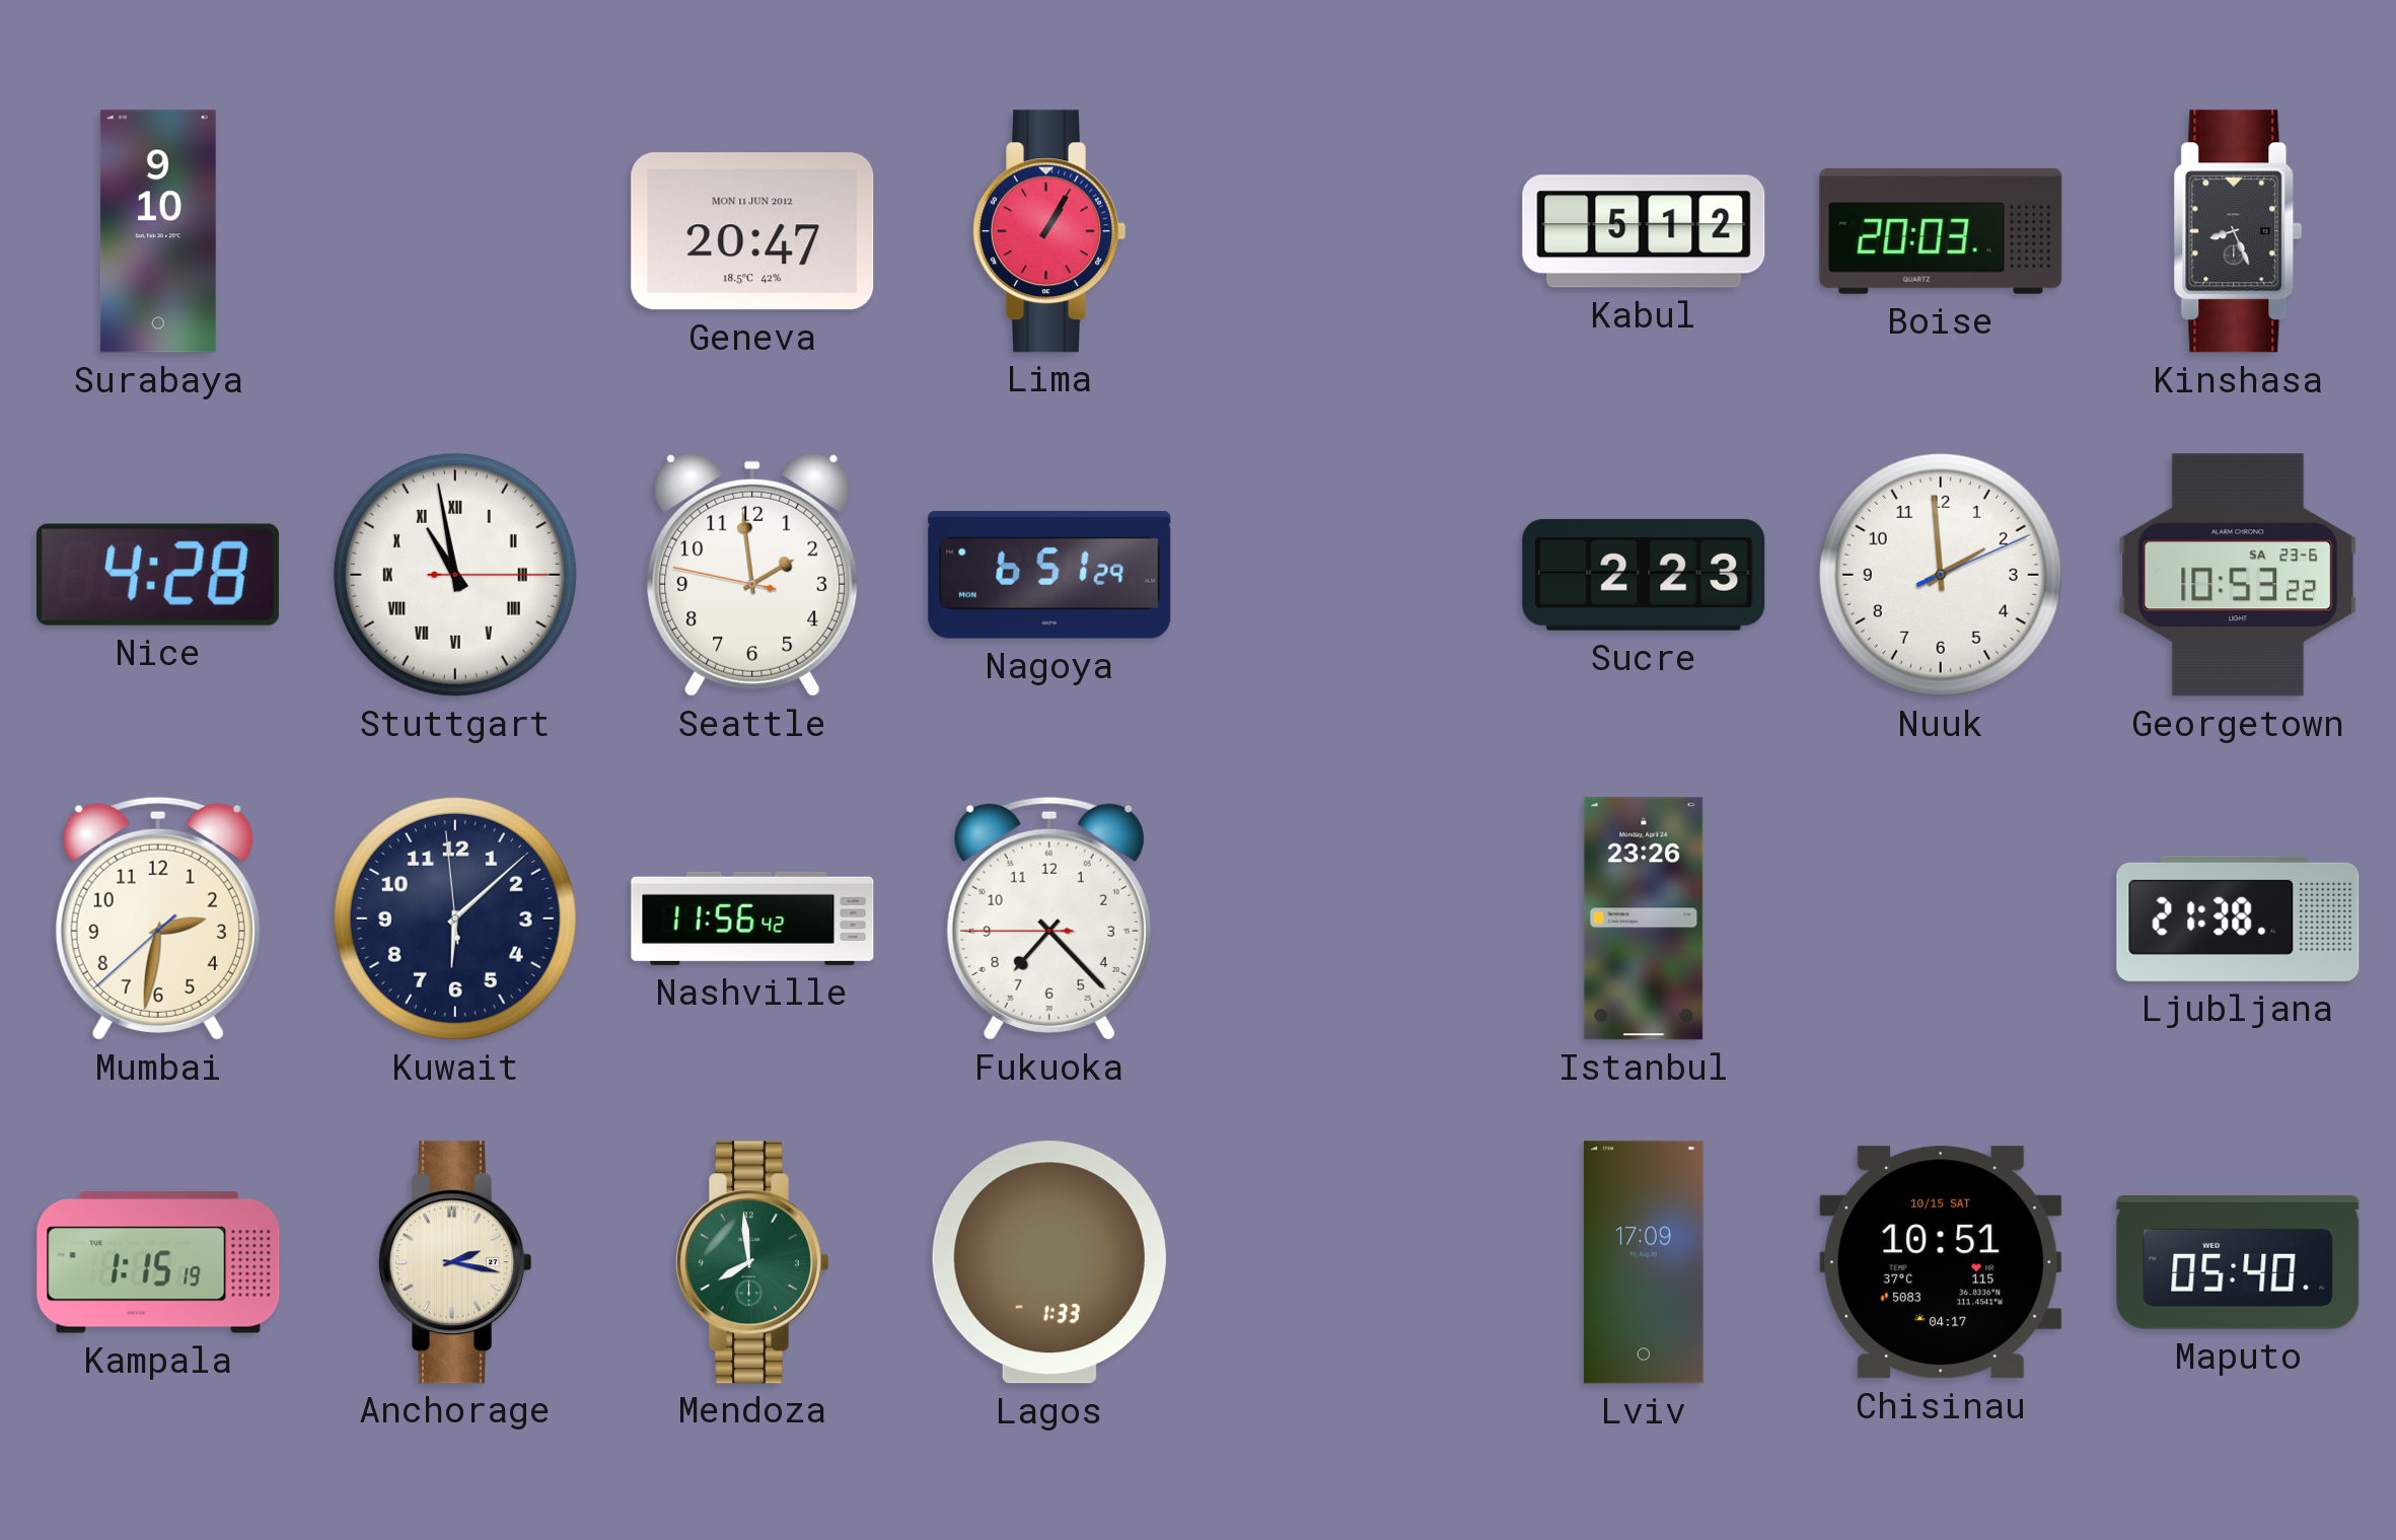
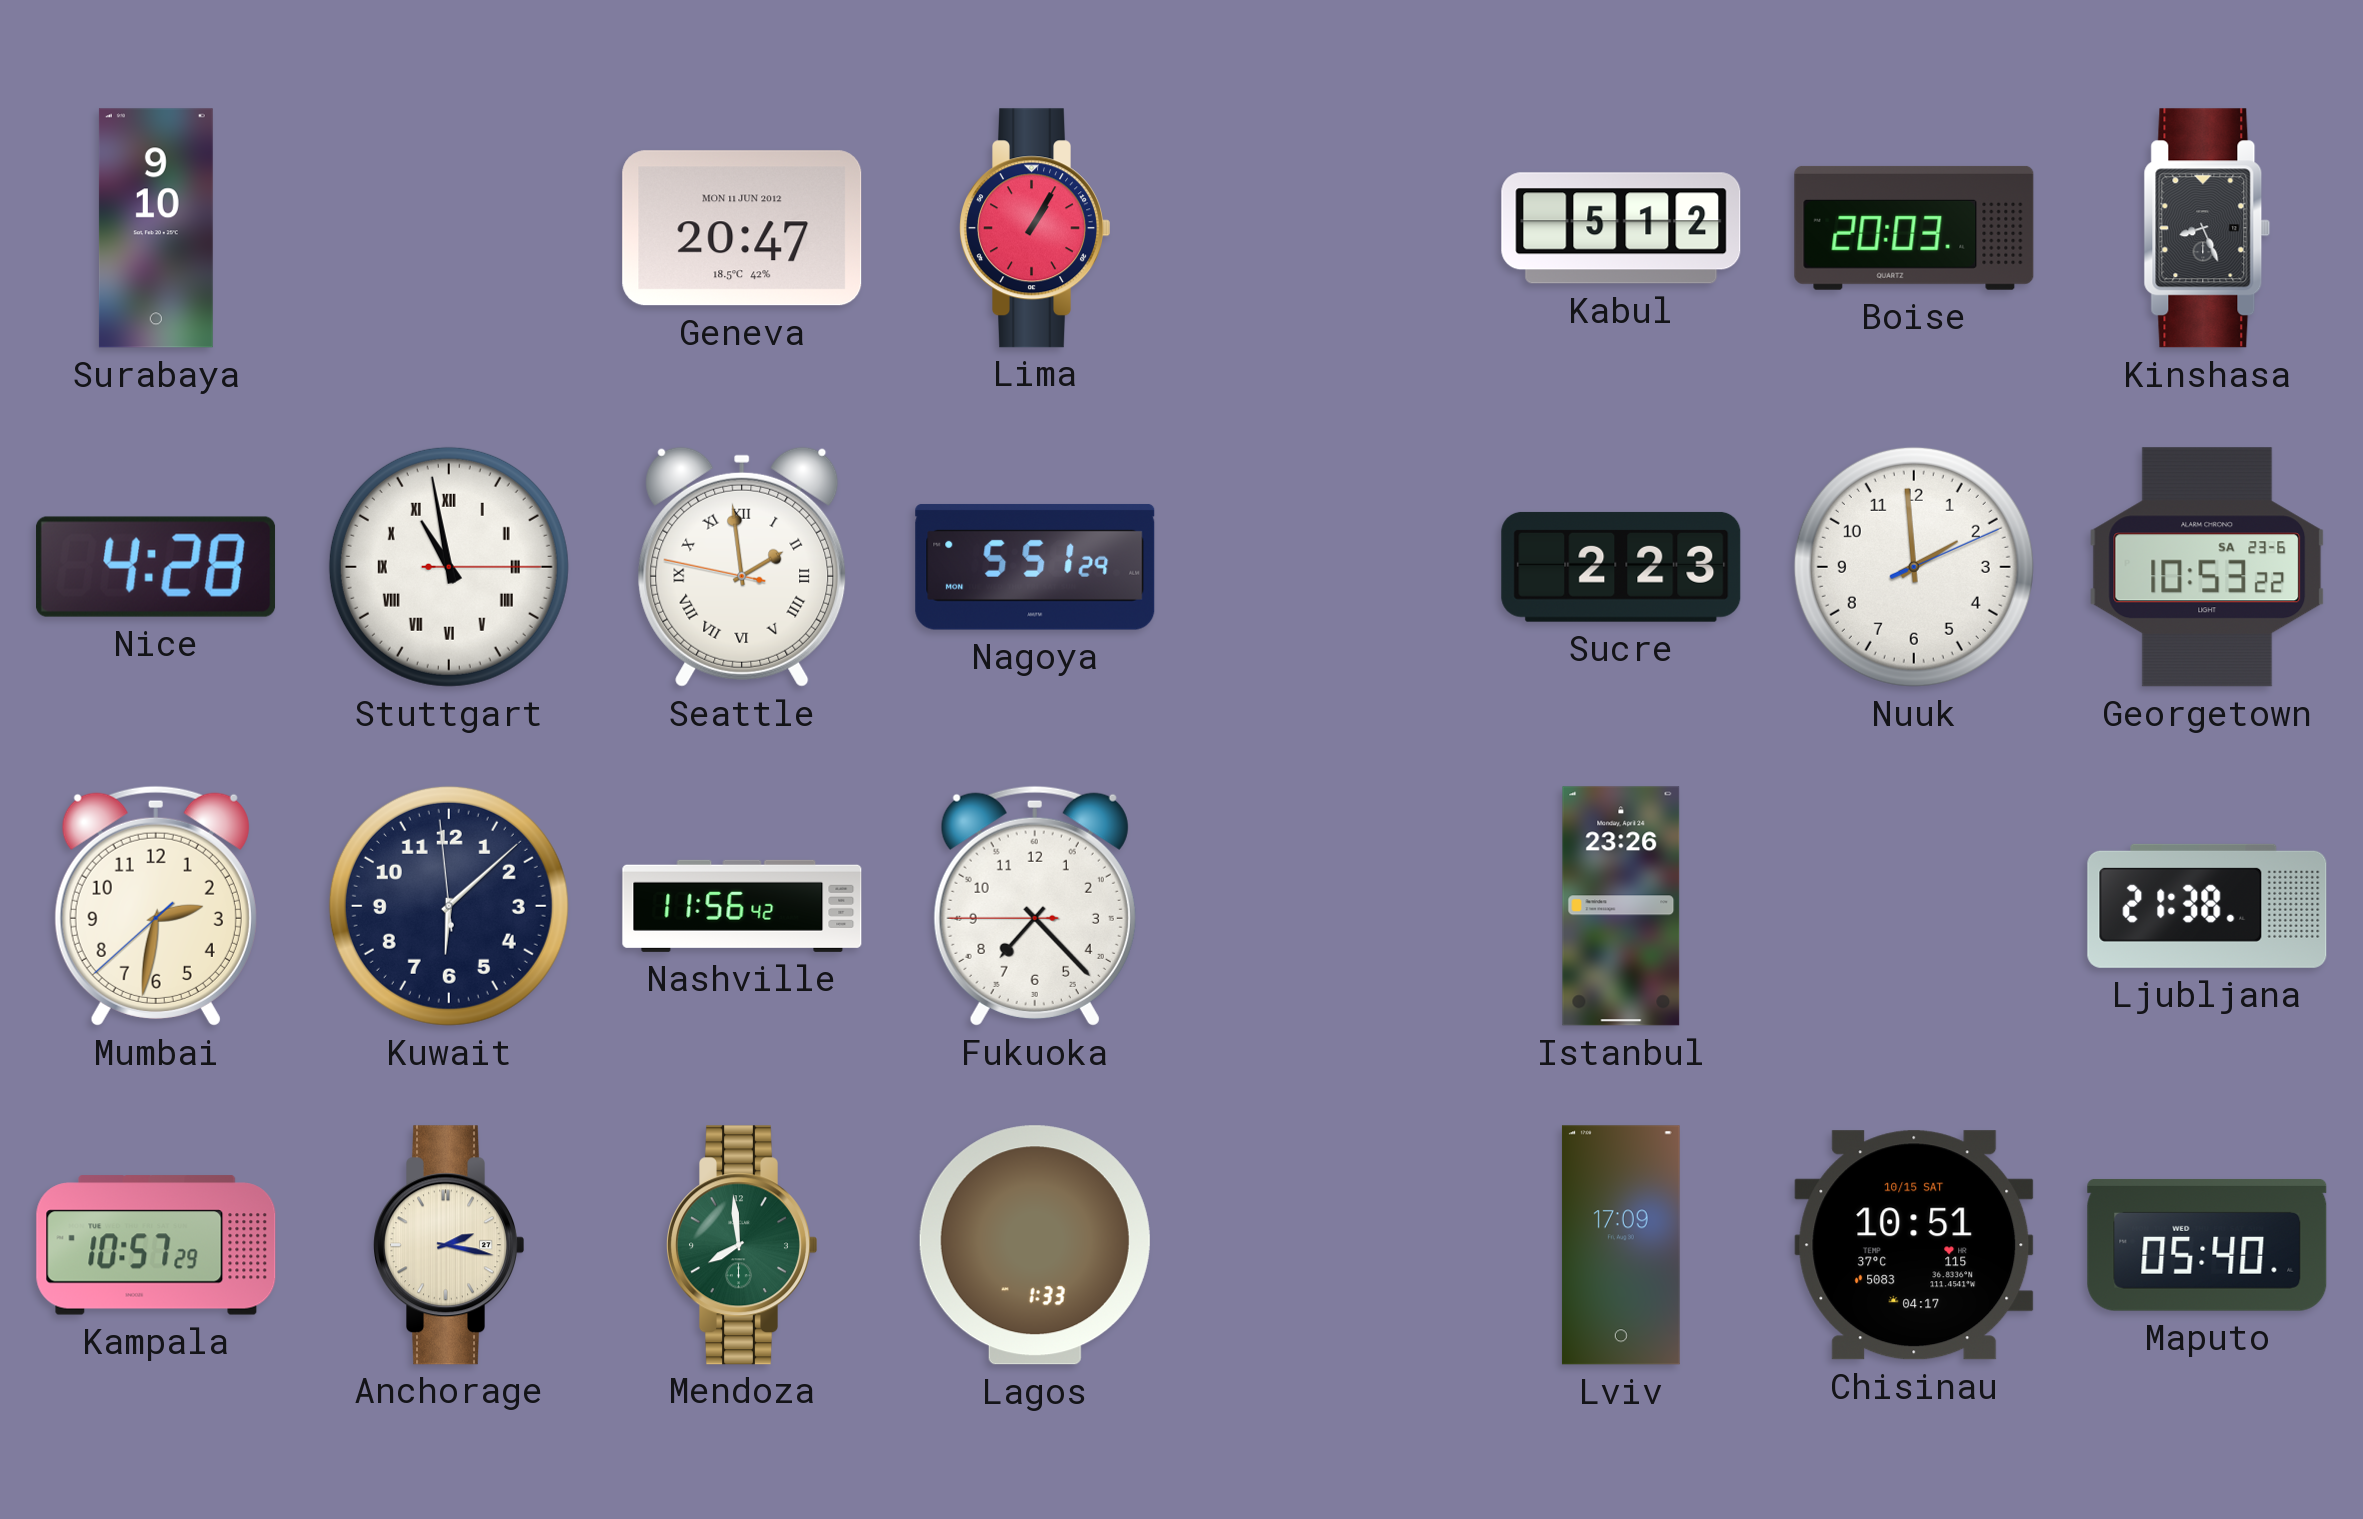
Seattle numerals: Arabic -> Roman (742, 567)
Nagoya: 6:51 -> 5:51 (1035, 567)
Kampala: 1:15 -> 10:57 (156, 1245)
